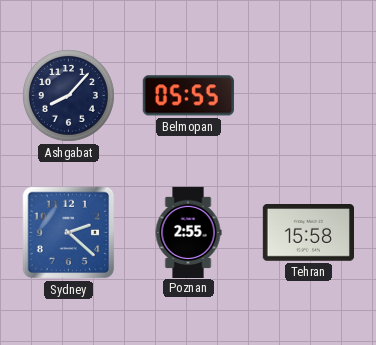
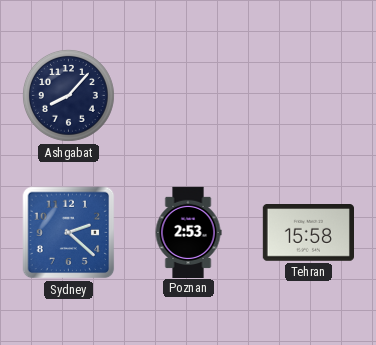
Belmopan: 05:55 -> none (188, 96)
Poznan: 2:55 -> 2:53 (188, 232)
